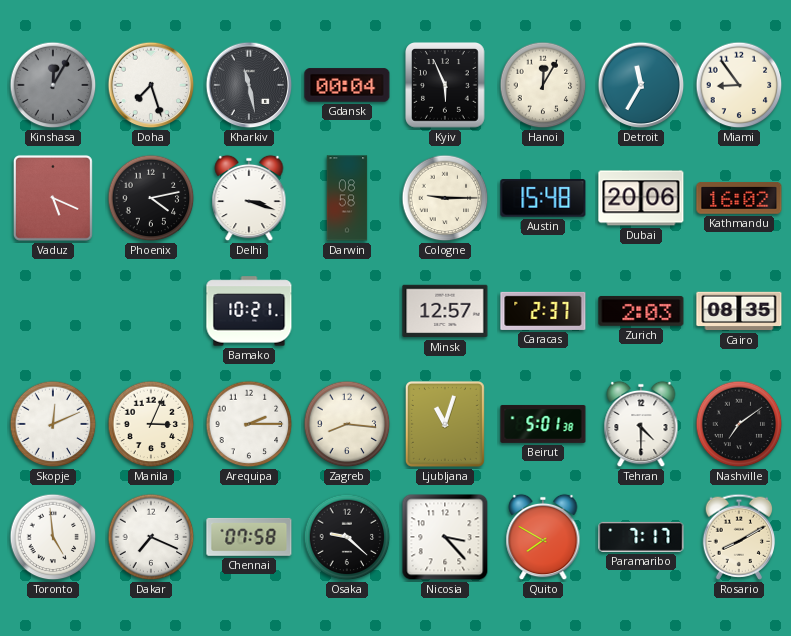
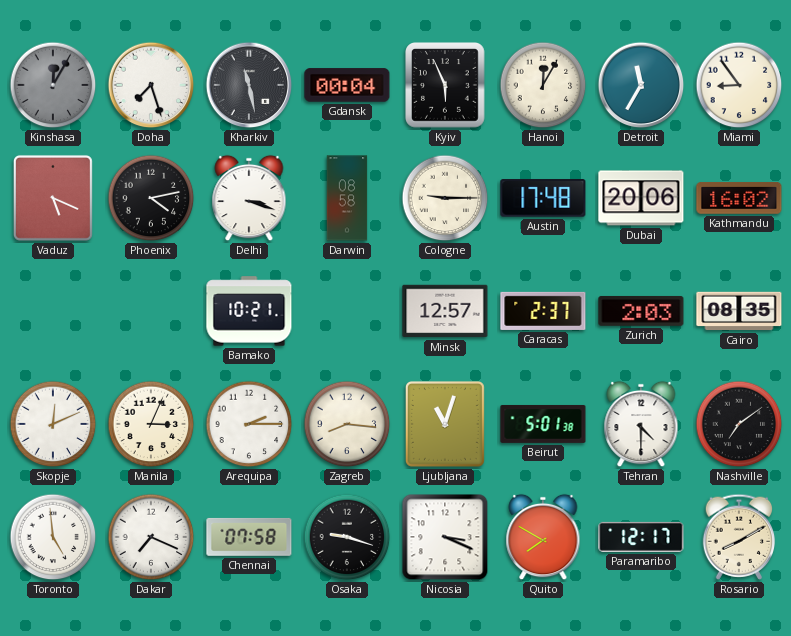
Austin: 15:48 -> 17:48 (543, 198)
Osaka: 9:22 -> 9:18 (347, 537)
Nicosia: 3:23 -> 3:19 (445, 537)
Paramaribo: 7:17 -> 12:17 (641, 537)
